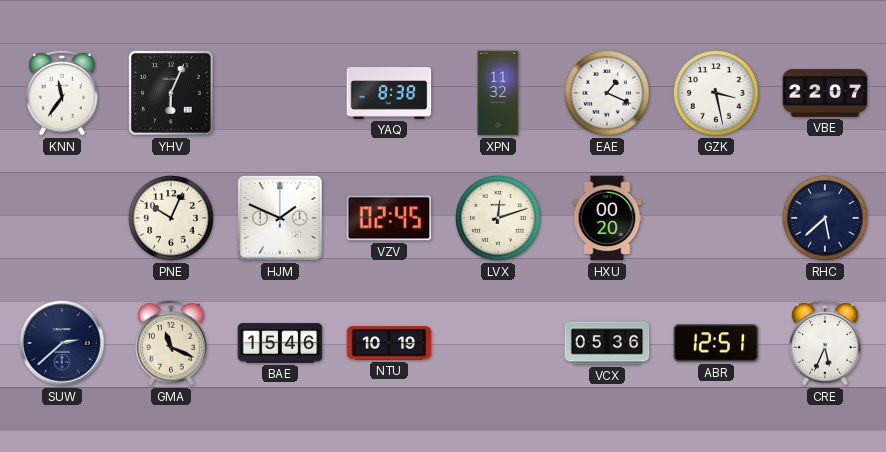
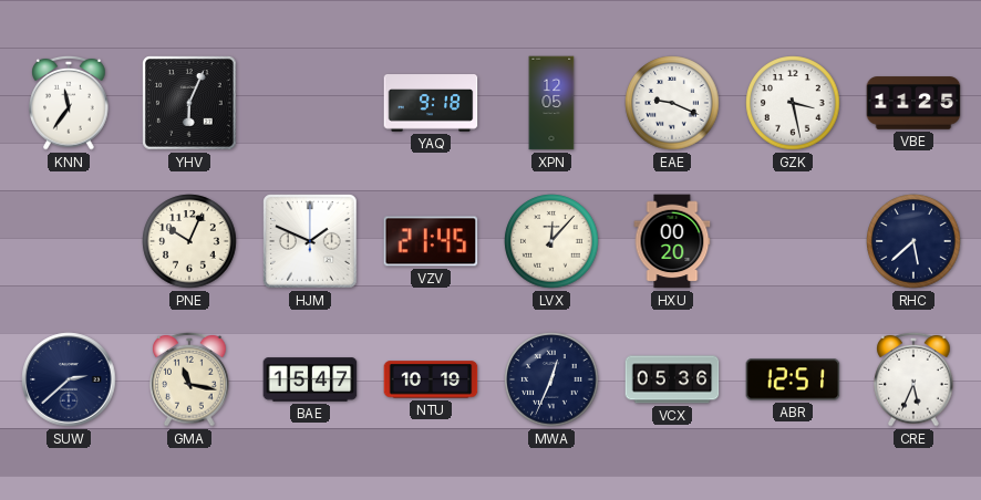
YAQ: 8:38 -> 9:18 (431, 103)
XPN: 11:32 -> 12:05 (551, 103)
EAE: 1:19 -> 9:19 (672, 103)
VBE: 22:07 -> 11:25 (913, 103)
VZV: 02:45 -> 21:45 (431, 241)
LVX: 12:12 -> 12:07 (551, 241)
GMA: 11:19 -> 11:17 (189, 379)
BAE: 15:46 -> 15:47 (310, 379)
MWA: none -> 12:34 (551, 379)
